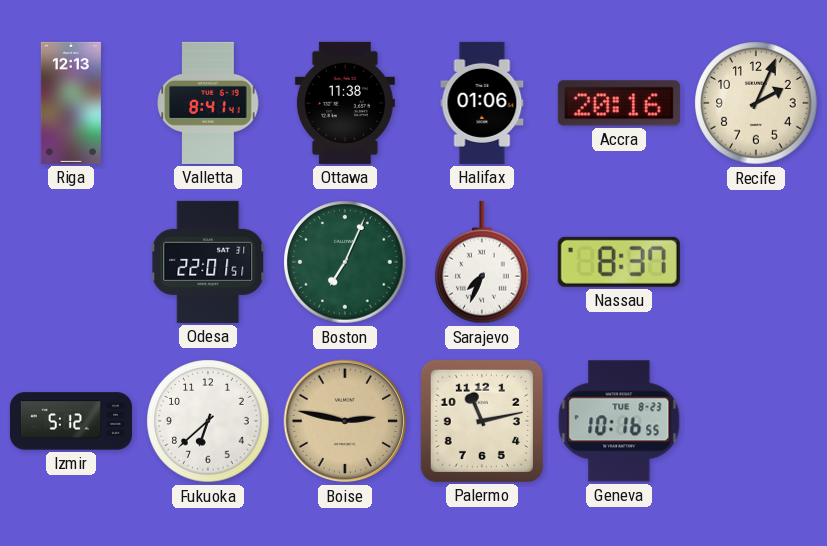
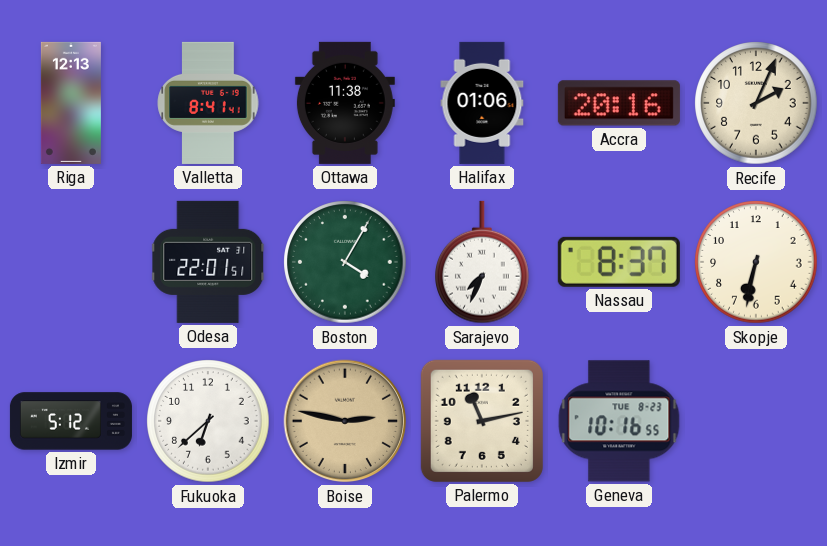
Boston: 7:04 -> 4:05 (345, 262)
Skopje: none -> 6:32 (756, 262)
